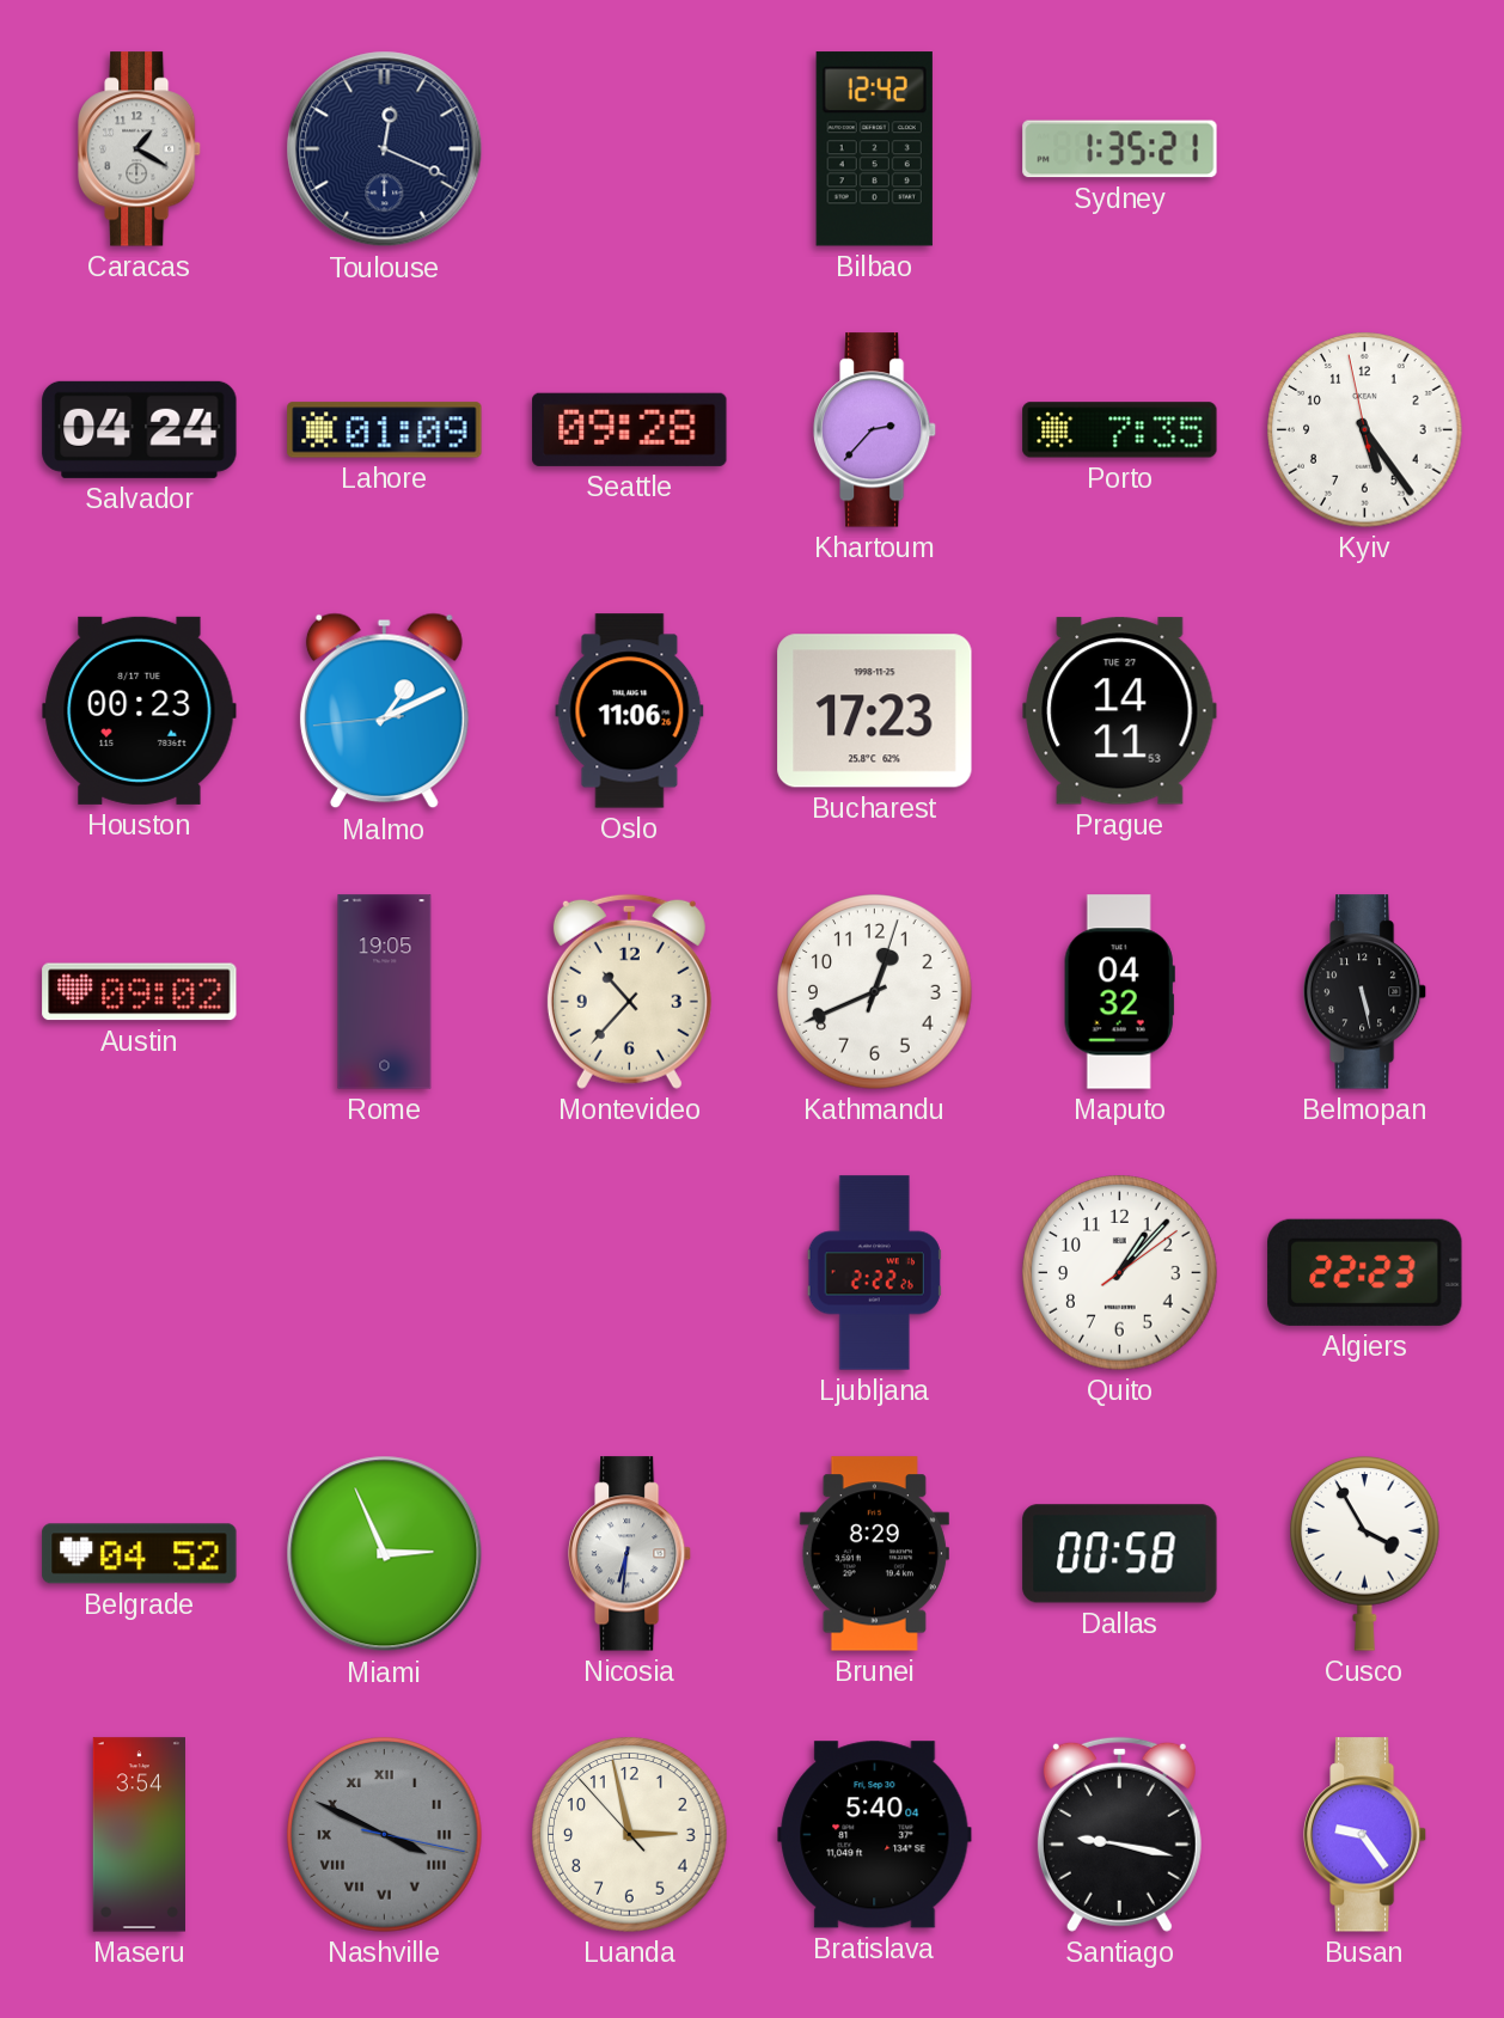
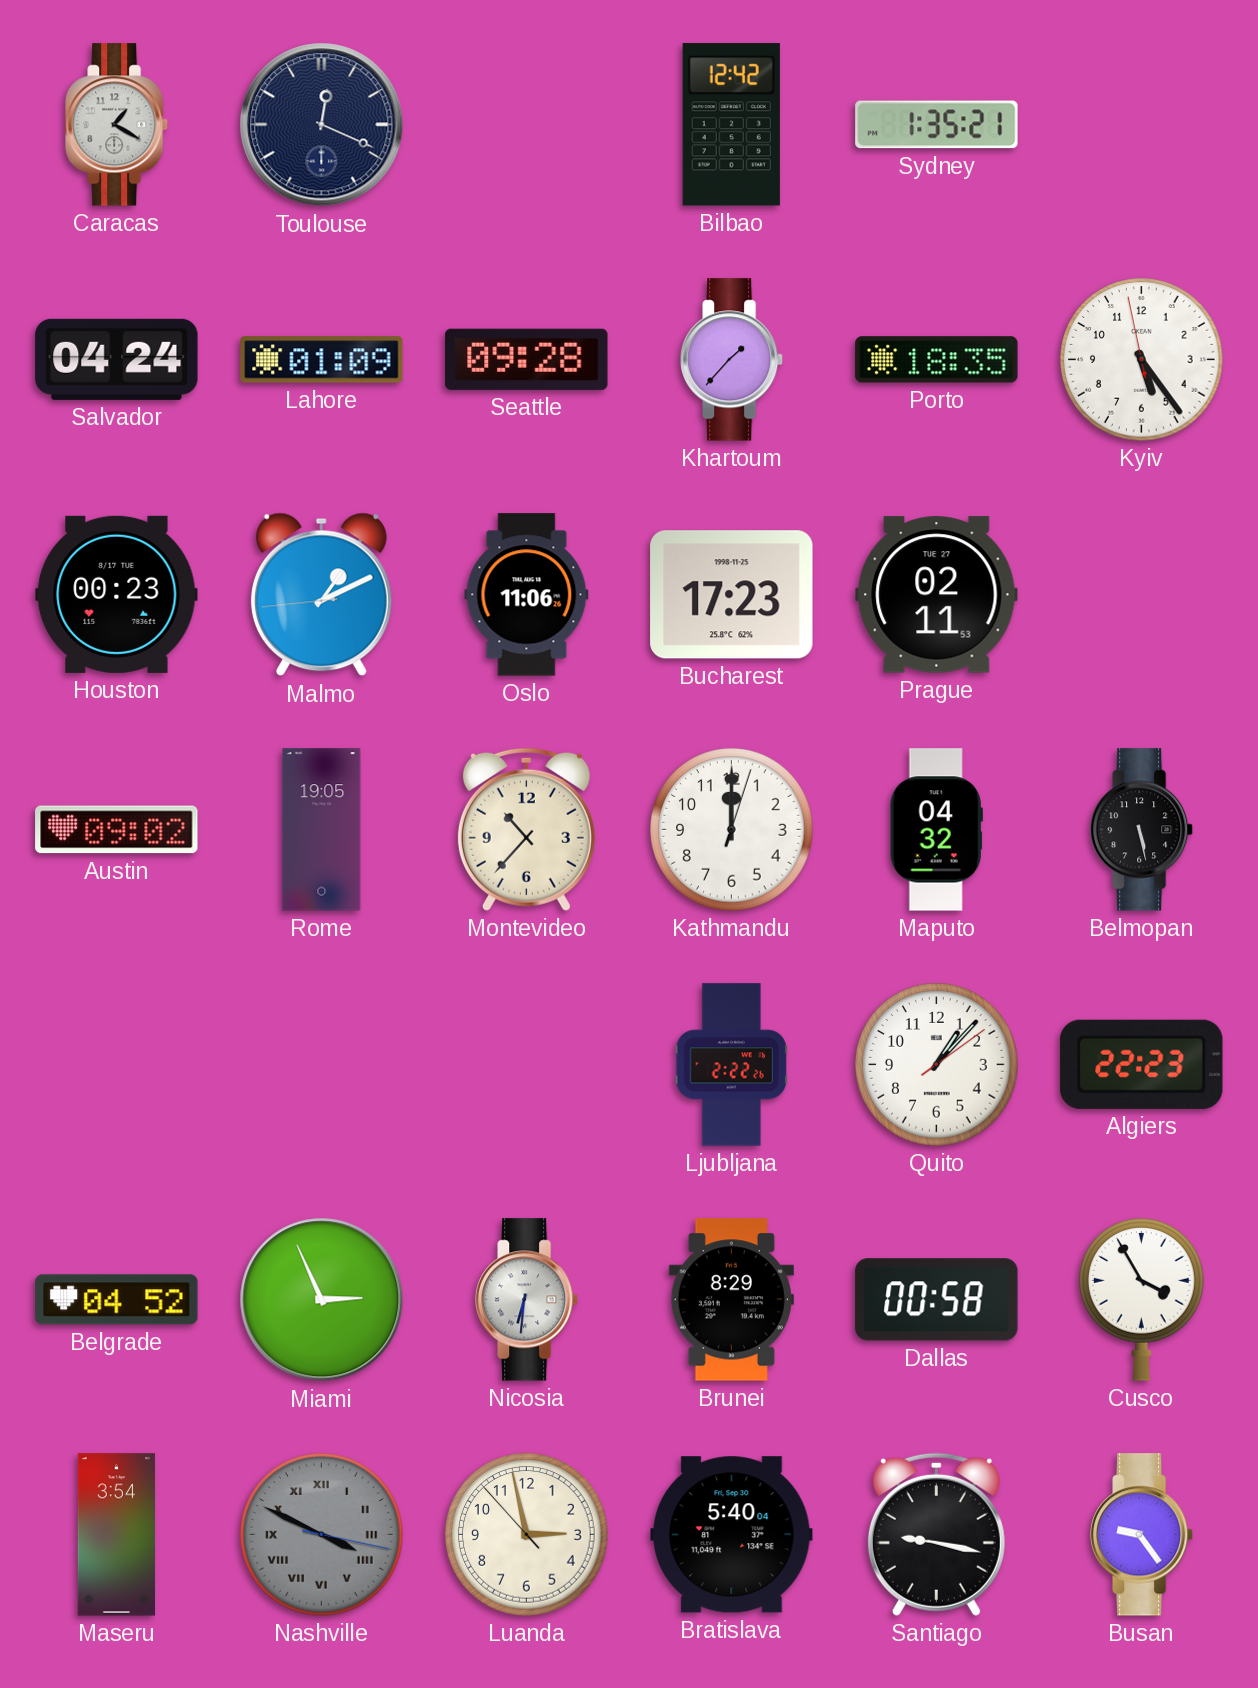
Khartoum: 2:37 -> 1:37 (733, 360)
Porto: 7:35 -> 18:35 (937, 360)
Prague: 14:11 -> 02:11 (937, 595)
Kathmandu: 12:41 -> 12:00 (732, 830)
